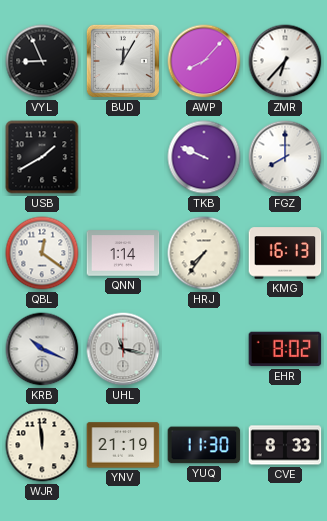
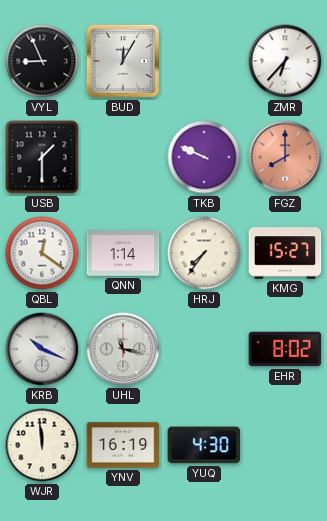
AWP: 8:07 -> none (204, 61)
USB: 1:40 -> 1:30 (42, 157)
FGZ dial: white -> salmon (285, 157)
KMG: 16:13 -> 15:27 (285, 253)
YNV: 21:19 -> 16:19 (123, 445)
YUQ: 11:30 -> 4:30 (204, 445)
CVE: 8:33 -> none (285, 445)
